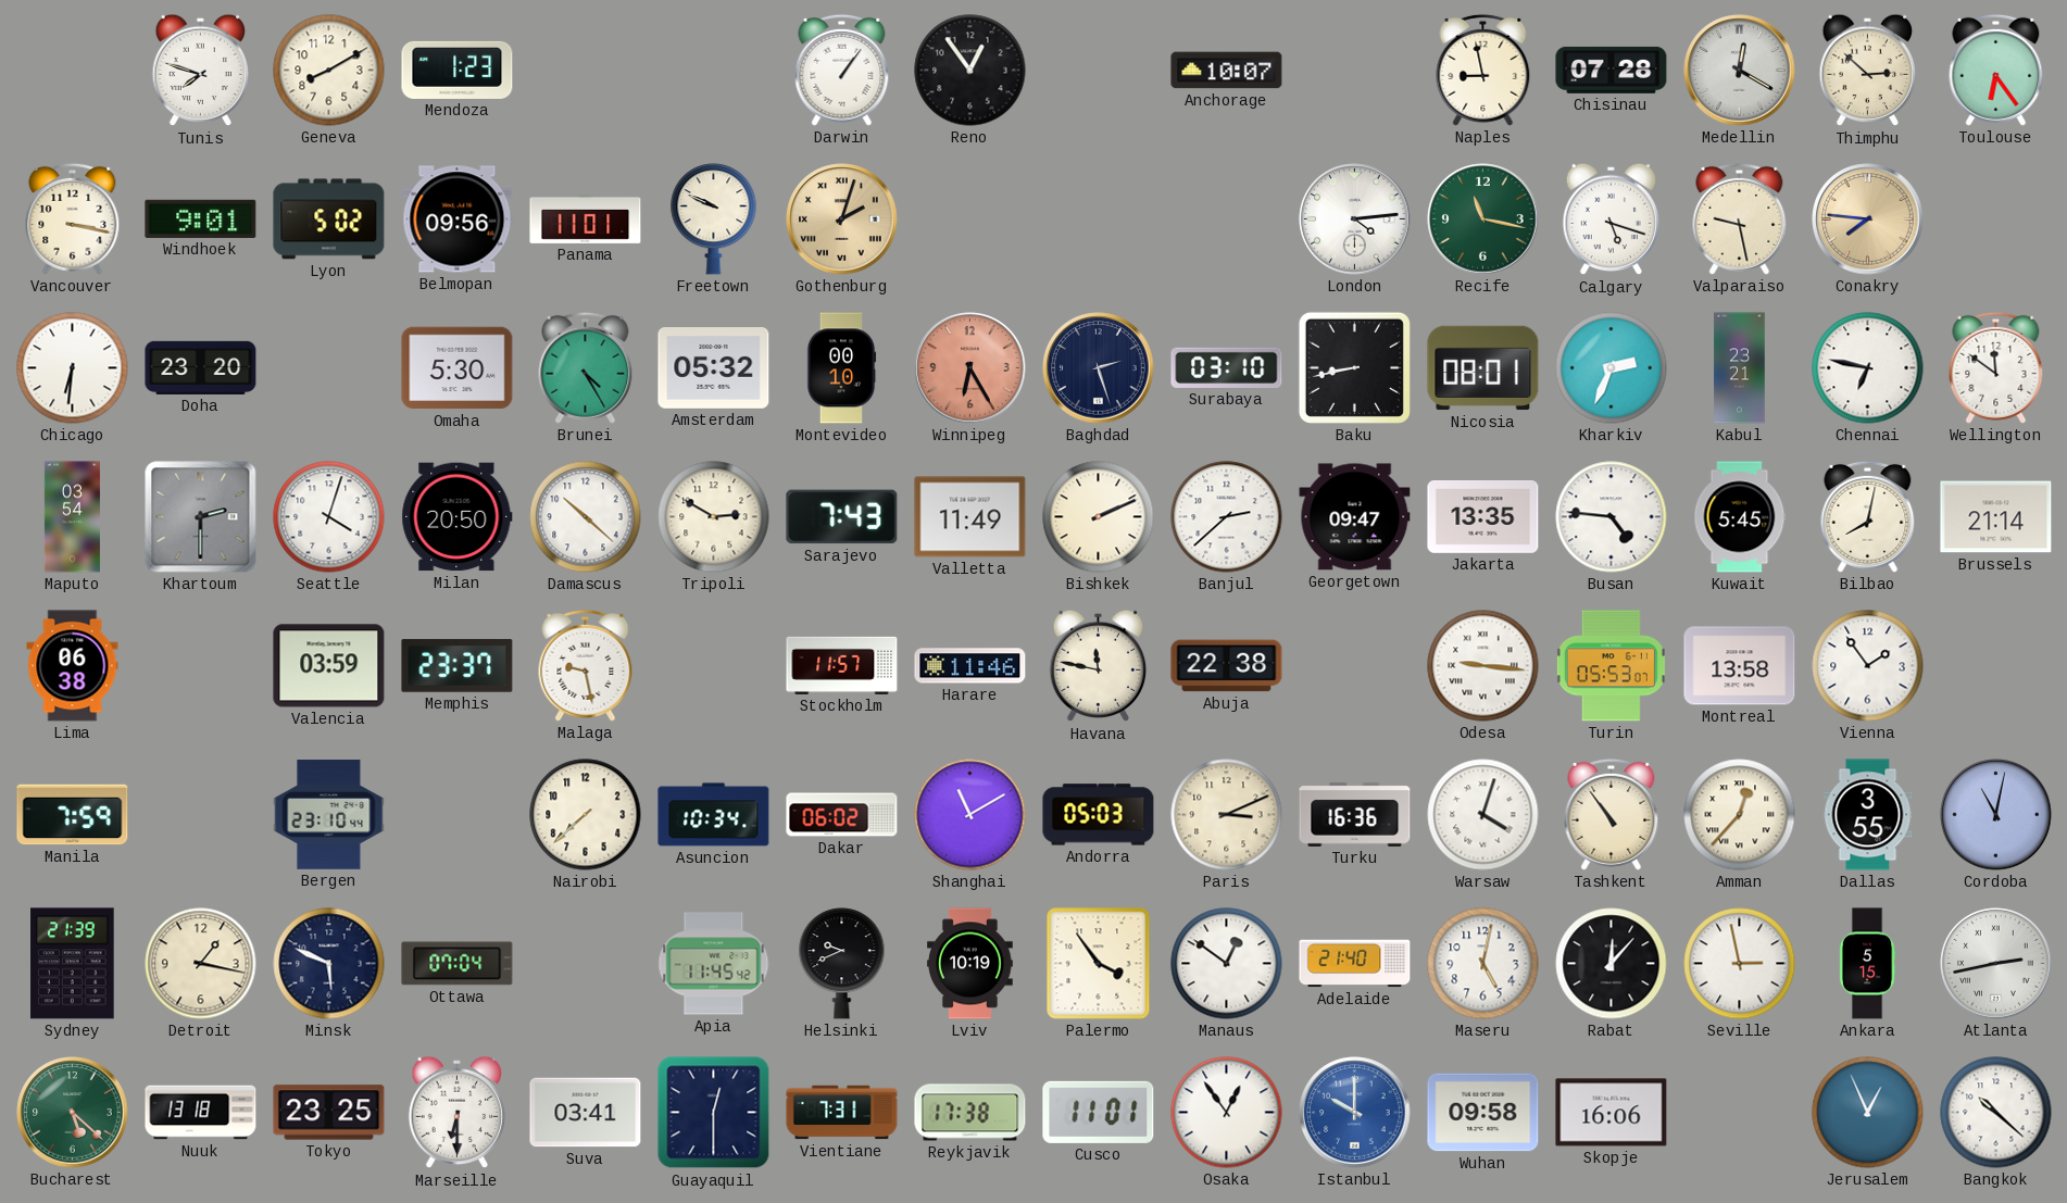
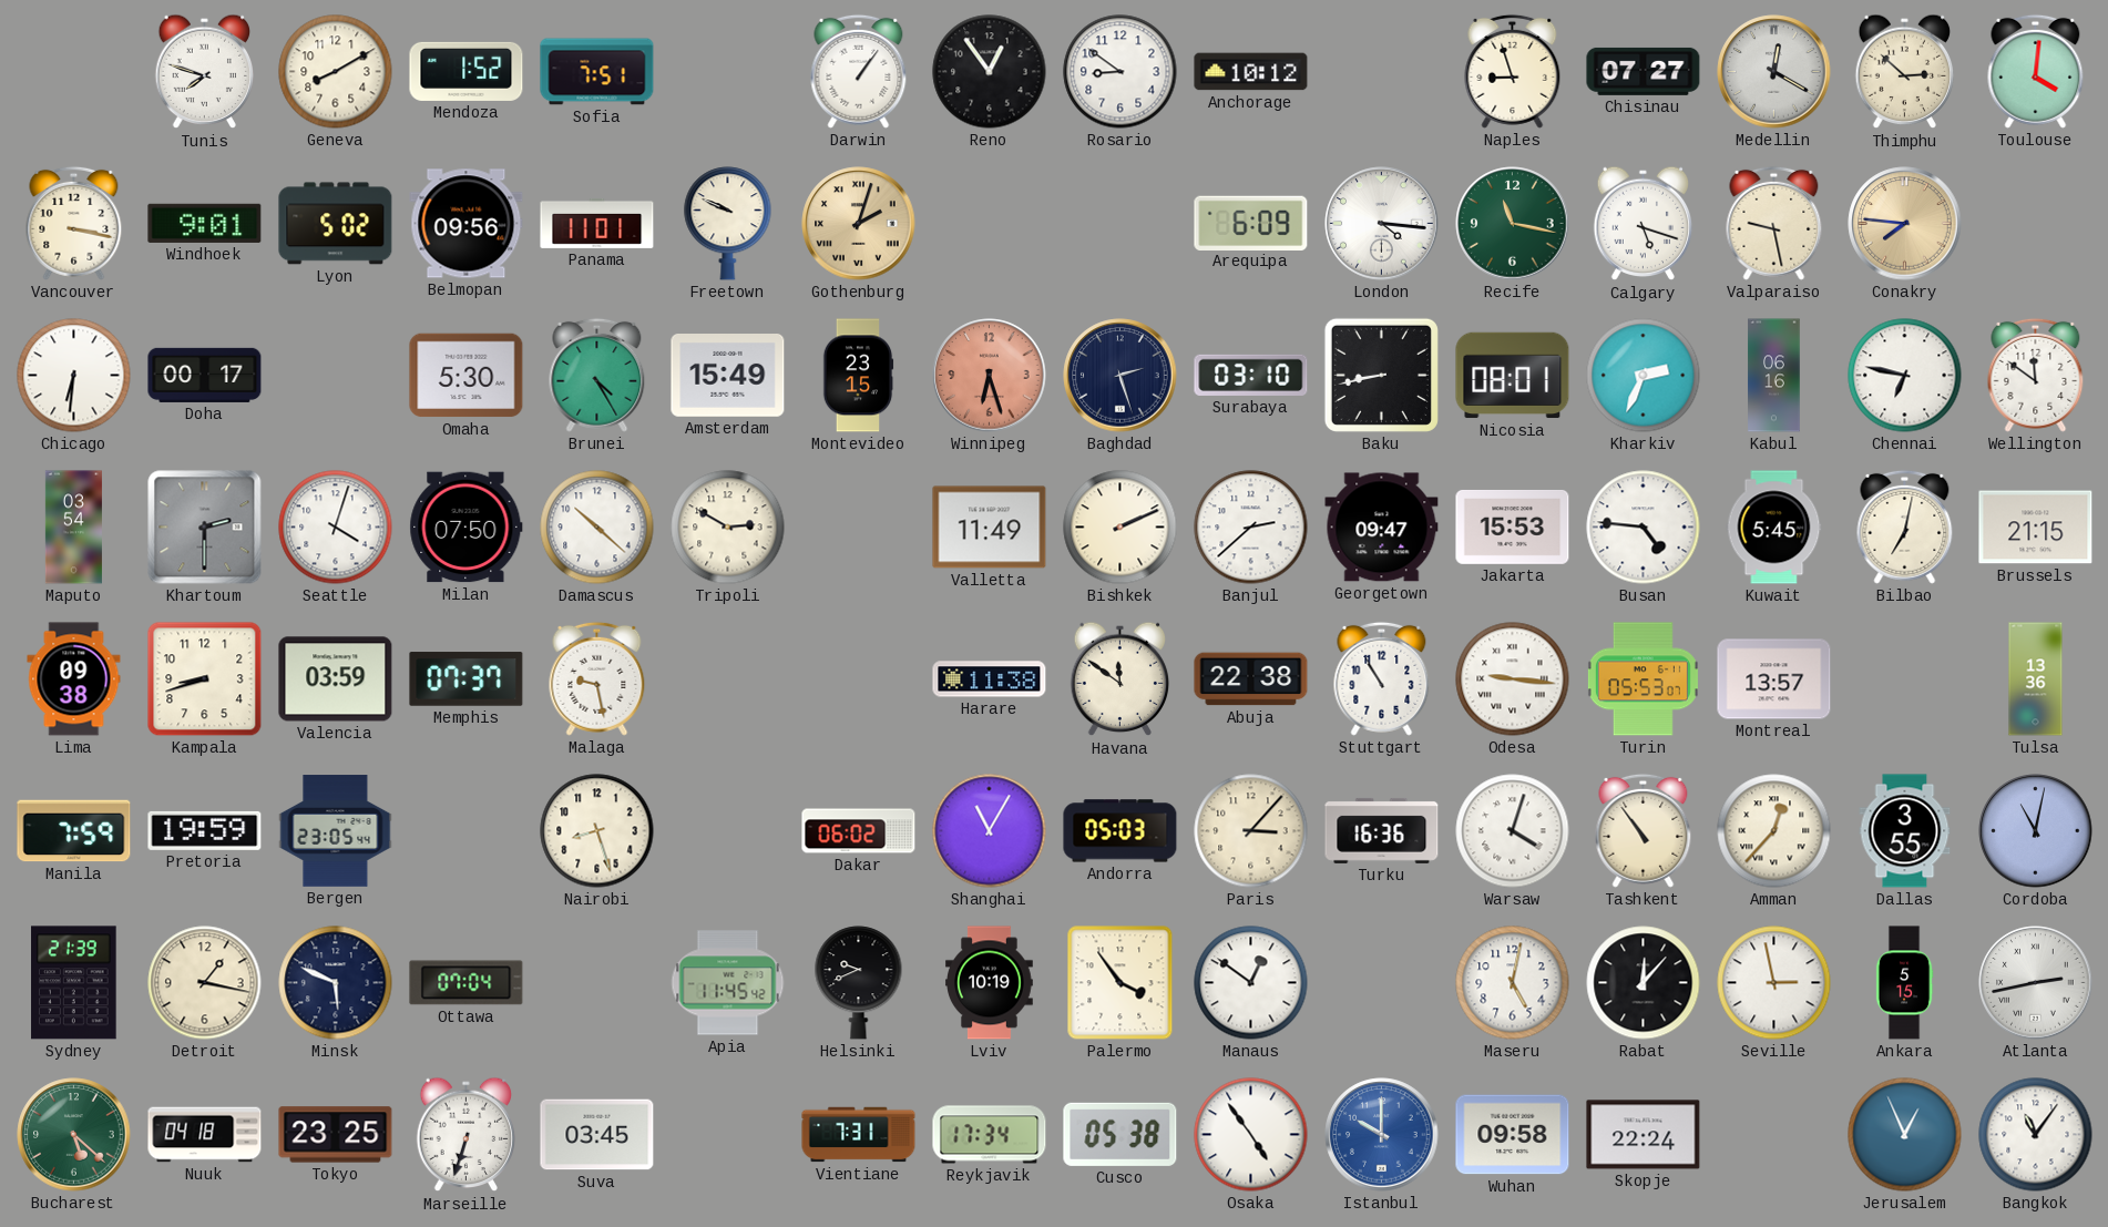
Mendoza: 1:23 -> 1:52 (467, 71)
Sofia: none -> 7:51 (597, 72)
Rosario: none -> 8:51 (1120, 72)
Anchorage: 10:07 -> 10:12 (1251, 72)
Naples: 8:58 -> 8:57 (1513, 71)
Chisinau: 07:28 -> 07:27 (1644, 71)
Toulouse: 6:24 -> 4:01 (2036, 71)
Arequipa: none -> 6:09 (1251, 223)
London: 4:14 -> 4:16 (1382, 224)
Doha: 23:20 -> 00:17 (205, 375)
Amsterdam: 05:32 -> 15:49 (728, 376)
Montevideo: 00:10 -> 23:15 (858, 376)
Winnipeg: 6:25 -> 6:27 (990, 376)
Kabul: 23:21 -> 06:16 (1774, 376)
Milan: 20:50 -> 07:50 (467, 528)
Sarajevo: 7:43 -> none (842, 517)
Jakarta: 13:35 -> 15:53 (1513, 526)
Bilbao: 8:02 -> 7:02 (1905, 526)
Brussels: 21:14 -> 21:15 (2036, 528)
Lima: 06:38 -> 09:38 (74, 679)
Kampala: none -> 8:42 (205, 679)
Memphis: 23:37 -> 07:37 (467, 679)
Stockholm: 11:57 -> none (842, 665)
Harare: 11:46 -> 11:38 (990, 679)
Havana: 11:47 -> 11:51 (1120, 679)
Stuttgart: none -> 10:55 (1382, 678)
Montreal: 13:58 -> 13:57 (1774, 679)
Vienna: 1:54 -> none (1868, 666)
Tulsa: none -> 13:36 (2036, 679)
Pretoria: none -> 19:59 (205, 830)
Bergen: 23:10 -> 23:05 (336, 831)
Nairobi: 7:38 -> 8:27 (597, 831)
Asuncion: 10:34 -> none (714, 815)
Shanghai: 11:10 -> 11:05 (990, 831)
Paris: 3:11 -> 3:07 (1251, 831)
Adelaide: 21:40 -> none (1355, 964)
Nuuk: 13:18 -> 04:18 (205, 1135)
Marseille: 6:30 -> 6:33 (467, 1135)
Suva: 03:41 -> 03:45 (597, 1135)
Guayaquil: 12:30 -> none (714, 1113)
Reykjavik: 17:38 -> 17:34 (990, 1135)
Cusco: 11:01 -> 05:38 (1120, 1134)
Osaka: 12:54 -> 4:54 (1251, 1135)
Skopje: 16:06 -> 22:24 (1644, 1135)
Bangkok: 10:22 -> 11:06 (2036, 1135)
